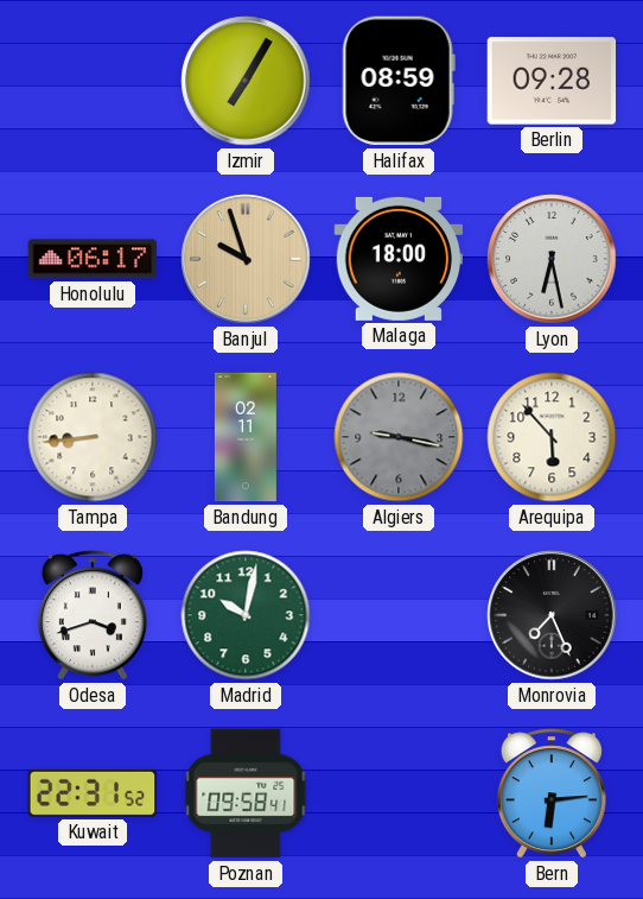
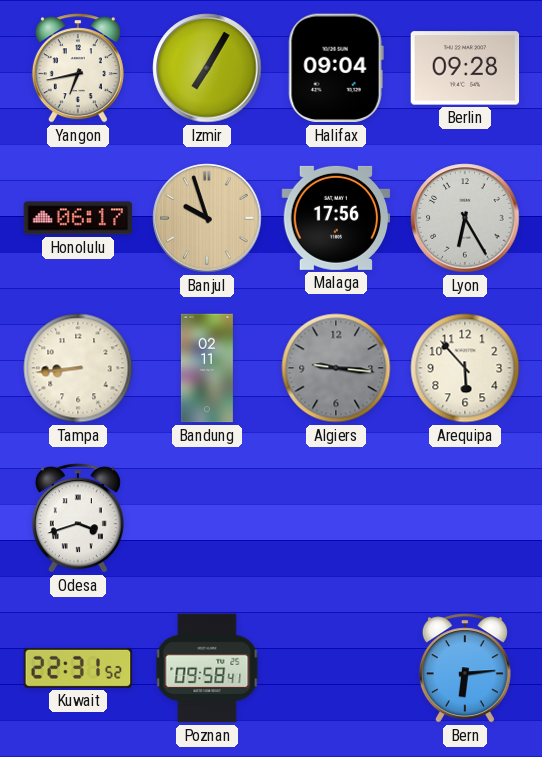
Yangon: none -> 6:43 (78, 68)
Halifax: 08:59 -> 09:04 (336, 68)
Malaga: 18:00 -> 17:56 (336, 218)
Lyon: 6:28 -> 6:25 (465, 218)
Algiers: 9:17 -> 9:16 (336, 368)
Madrid: 10:02 -> none (246, 615)
Monrovia: 7:26 -> none (552, 615)
